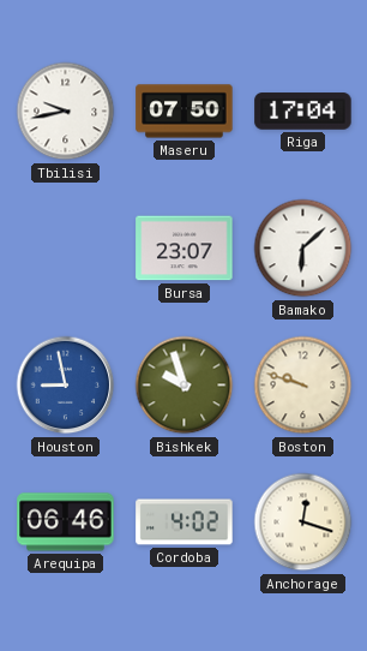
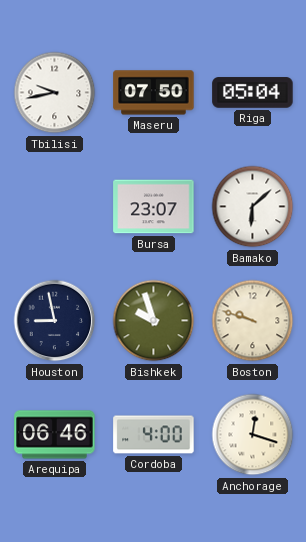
Riga: 17:04 -> 05:04 (253, 93)
Houston dial: blue -> navy (55, 321)
Cordoba: 4:02 -> 4:00 (154, 435)
